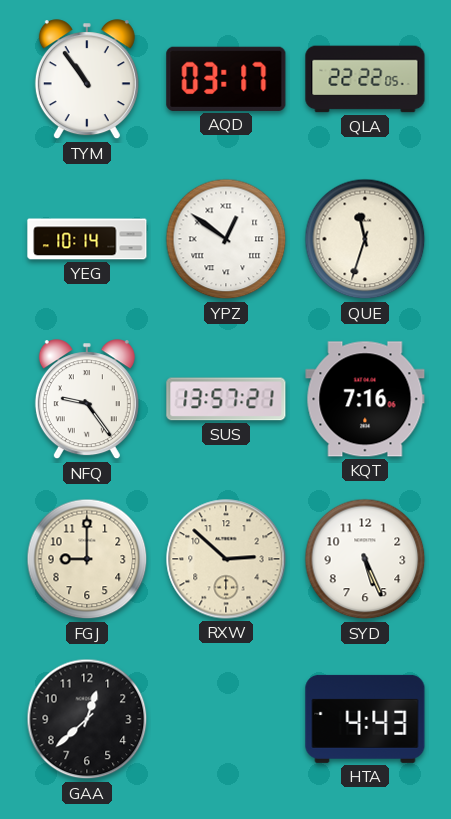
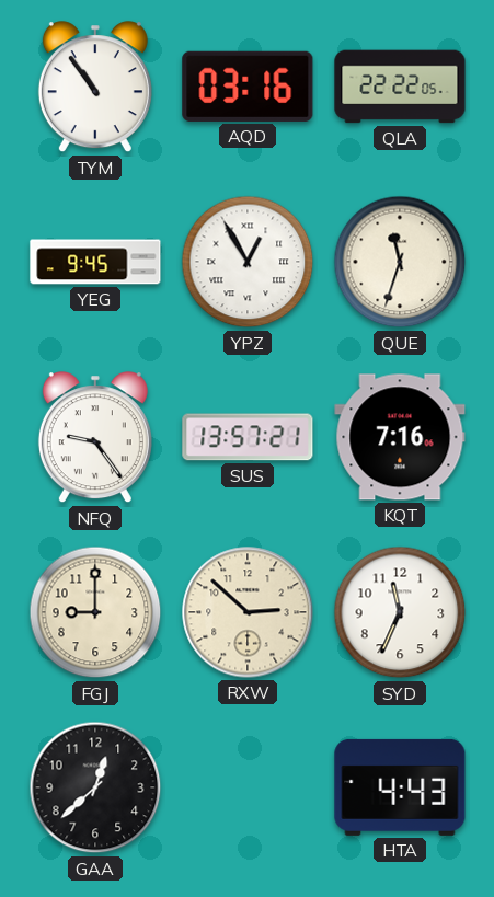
AQD: 03:17 -> 03:16 (248, 87)
YEG: 10:14 -> 9:45 (95, 262)
YPZ: 12:51 -> 12:55 (248, 262)
SYD: 5:26 -> 11:34 (400, 612)
